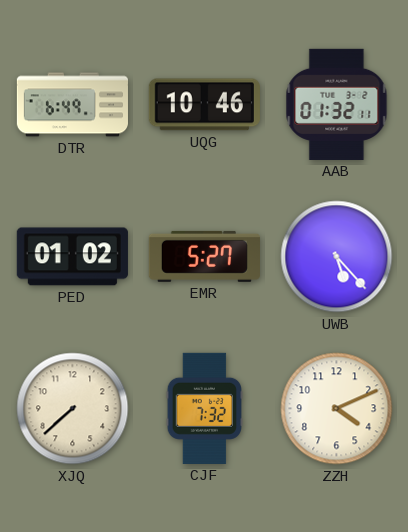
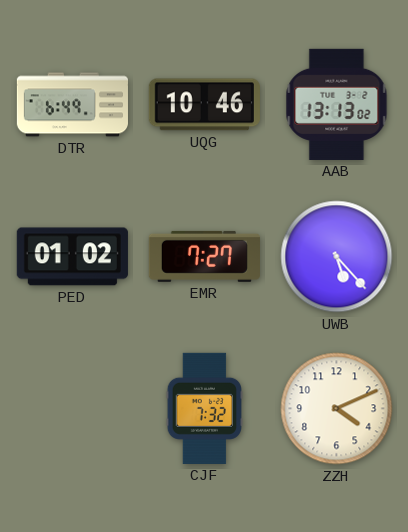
AAB: 01:32 -> 13:13 (337, 104)
EMR: 5:27 -> 7:27 (204, 256)
XJQ: 7:38 -> none (73, 409)
